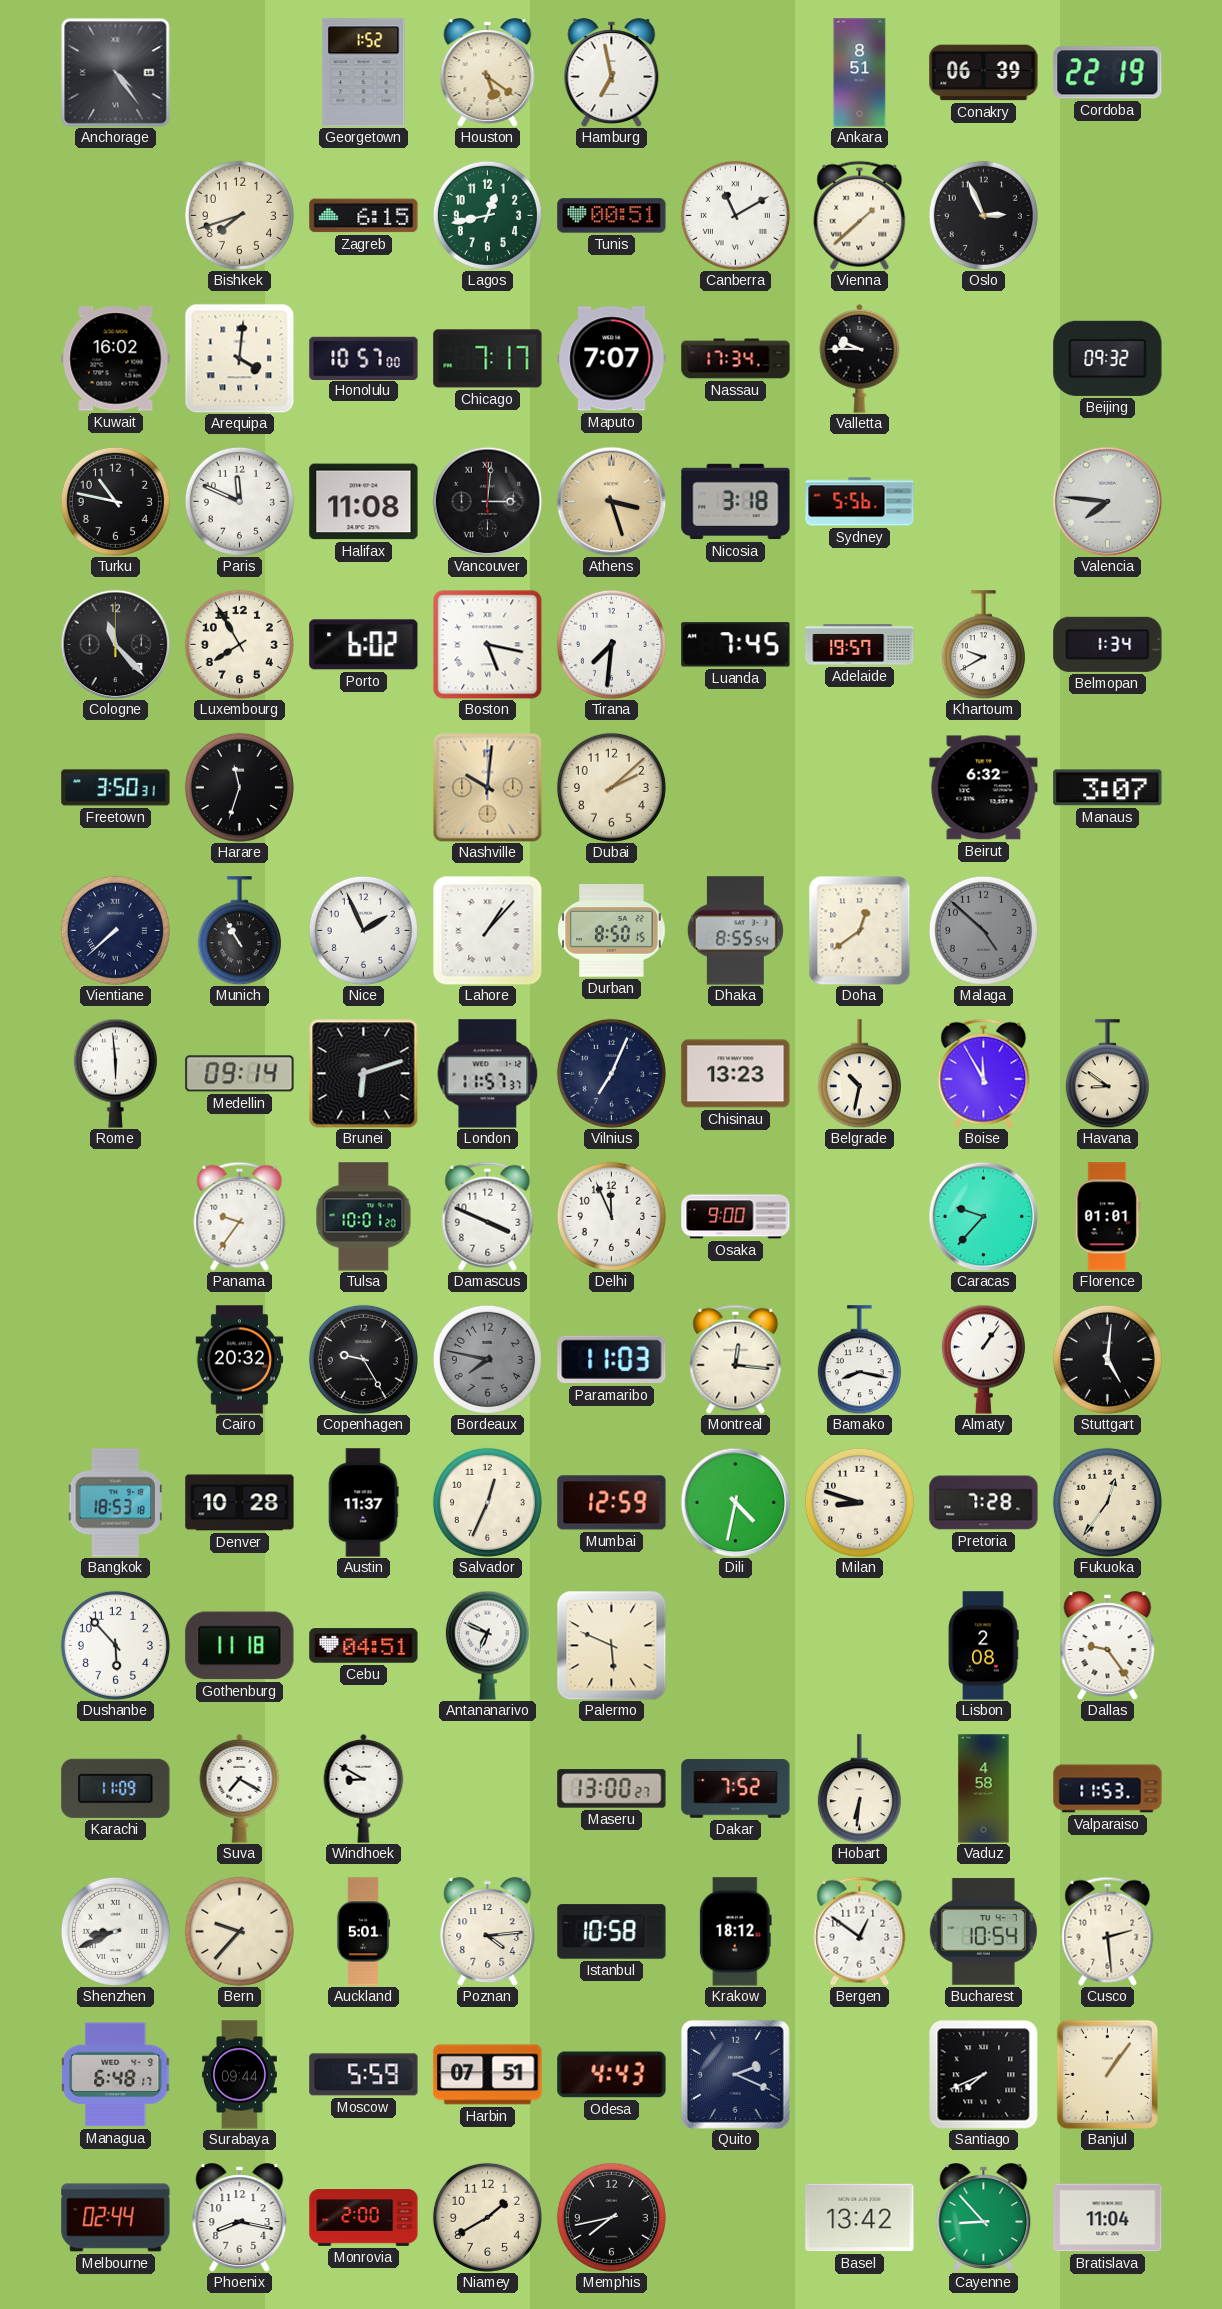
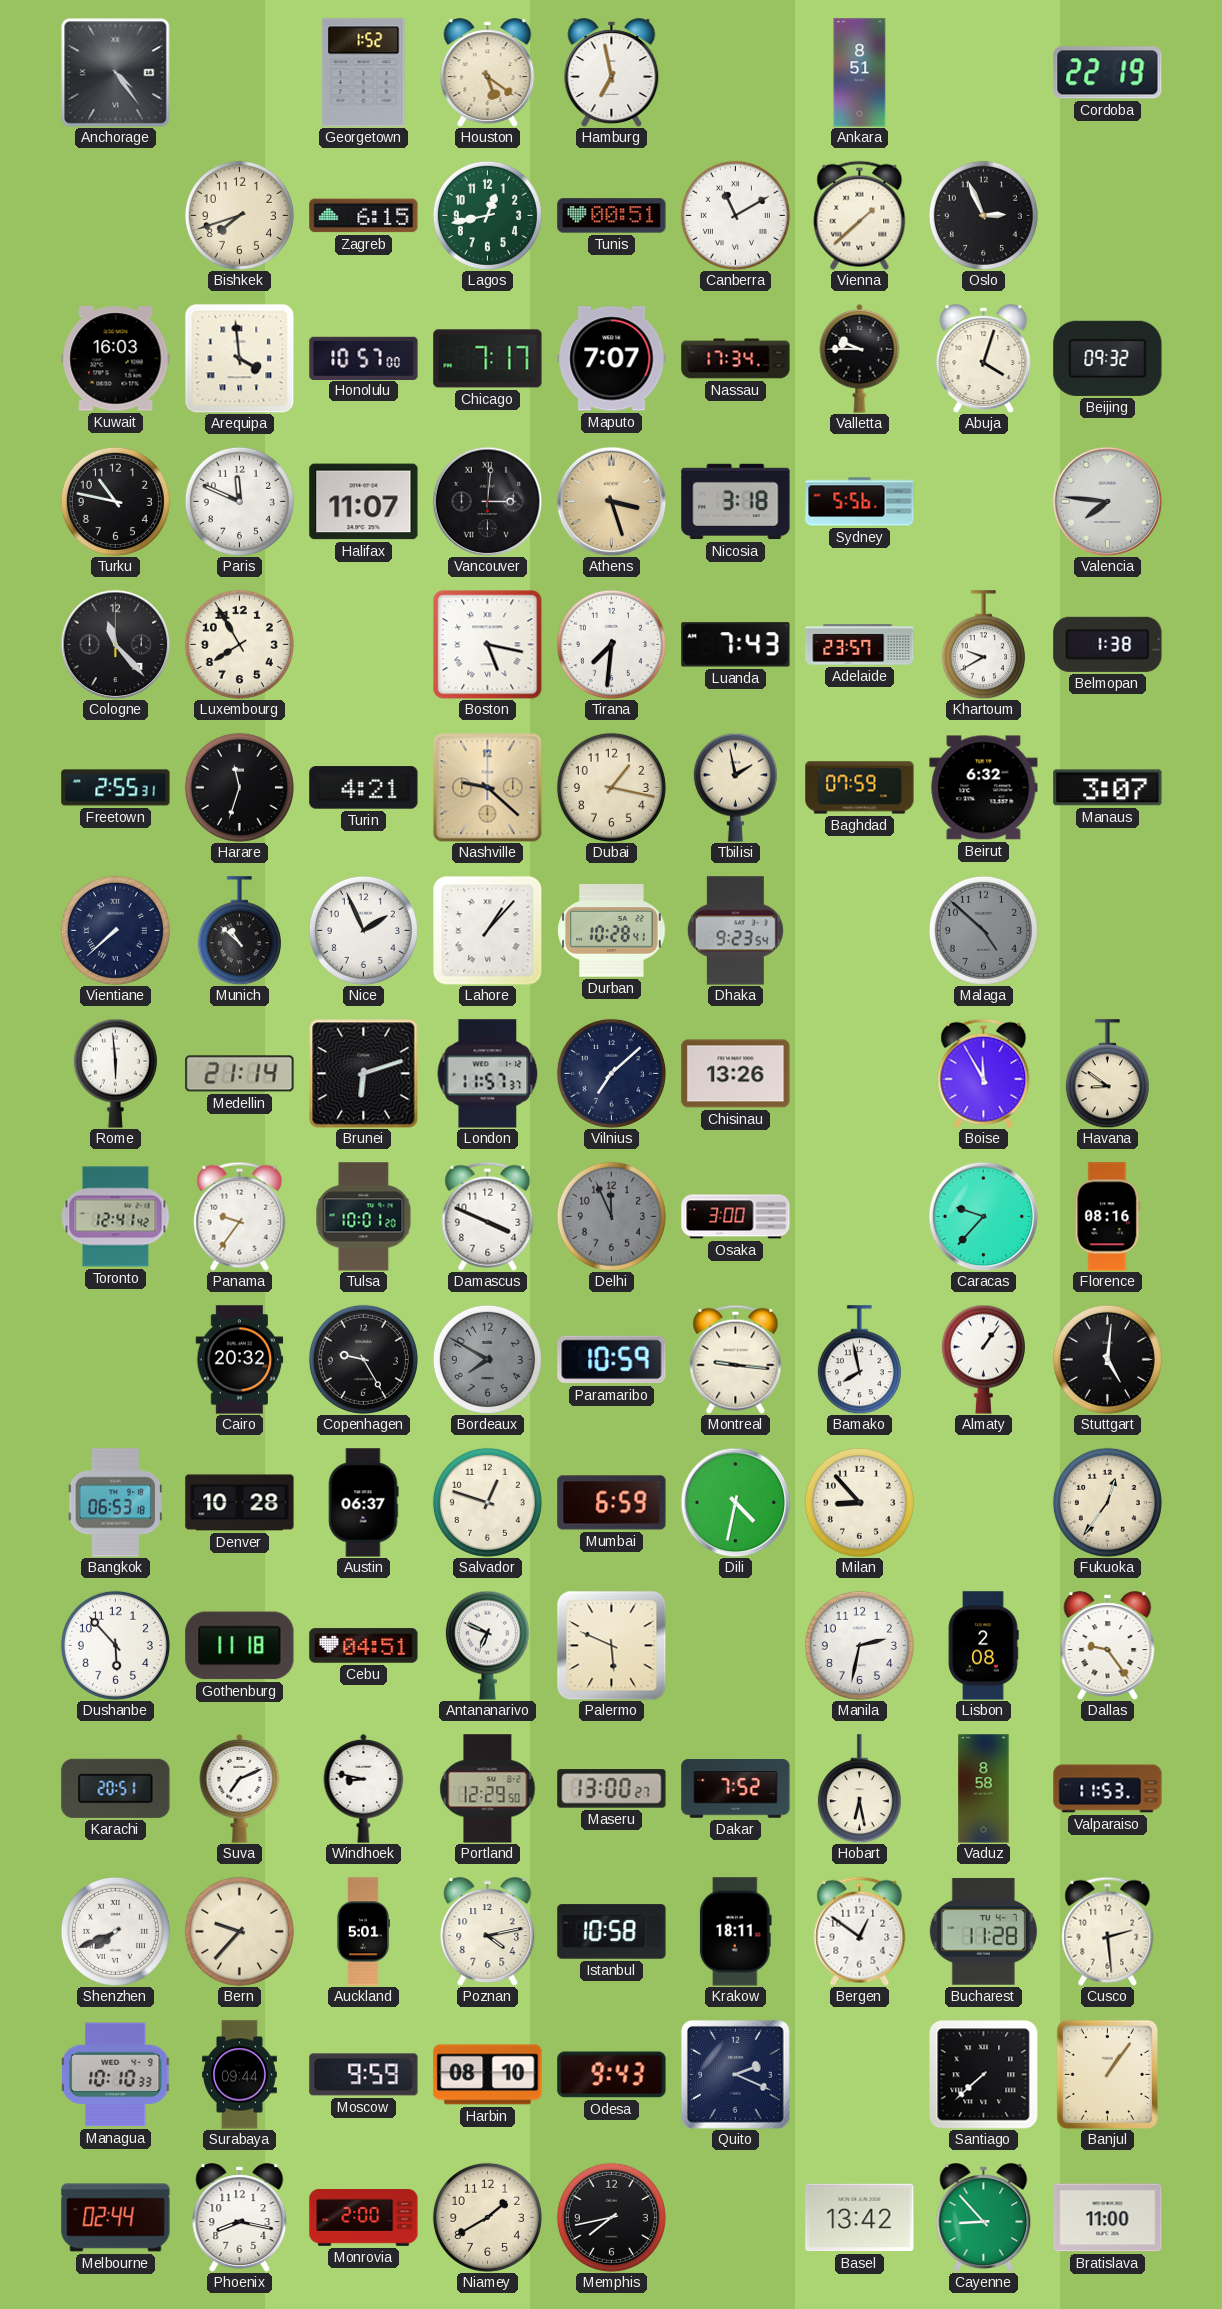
Conakry: 06:39 -> none (984, 73)
Kuwait: 16:02 -> 16:03 (116, 359)
Arequipa: 4:01 -> 3:59 (239, 358)
Abuja: none -> 4:03 (984, 358)
Halifax: 11:08 -> 11:07 (364, 502)
Porto: 6:02 -> none (364, 645)
Luanda: 7:45 -> 7:43 (736, 645)
Adelaide: 19:57 -> 23:57 (860, 645)
Belmopan: 1:34 -> 1:38 (1108, 644)
Freetown: 3:50 -> 2:55 (116, 788)
Turin: none -> 4:21 (364, 788)
Nashville: 10:01 -> 9:22 (487, 787)
Dubai: 2:08 -> 1:17 (611, 787)
Tbilisi: none -> 1:58 (735, 787)
Baghdad: none -> 07:59 (860, 788)
Munich: 10:55 -> 10:52 (239, 931)
Durban: 8:50 -> 10:28 (612, 931)
Dhaka: 8:55 -> 9:23 (735, 931)
Doha: 12:39 -> none (860, 930)
Medellin: 09:14 -> 21:14 (240, 1074)
Vilnius: 7:04 -> 7:08 (611, 1073)
Chisinau: 13:23 -> 13:26 (736, 1074)
Belgrade: 10:32 -> none (859, 1074)
Toronto: none -> 12:41 (115, 1217)
Delhi dial: white -> grey (611, 1216)
Osaka: 9:00 -> 3:00 (736, 1217)
Florence: 01:01 -> 08:16 (1108, 1217)
Bordeaux: 7:47 -> 7:50 (487, 1359)
Paramaribo: 11:03 -> 10:59 (612, 1360)
Montreal: 12:16 -> 9:16 (736, 1359)
Bamako: 8:17 -> 7:58 (859, 1360)
Bangkok: 18:53 -> 06:53 (115, 1503)
Austin: 11:37 -> 06:37 (363, 1503)
Salvador: 12:34 -> 12:48 (487, 1502)
Mumbai: 12:59 -> 6:59 (612, 1503)
Milan: 8:48 -> 8:53 (859, 1502)
Pretoria: 7:28 -> none (984, 1503)
Manila: none -> 2:32 (859, 1645)
Karachi: 11:09 -> 20:51 (116, 1788)
Suva: 7:20 -> 7:11 (240, 1788)
Windhoek: 8:50 -> 8:47 (364, 1788)
Portland: none -> 12:29 (488, 1789)
Hobart: 6:31 -> 6:28 (859, 1789)
Vaduz: 4:58 -> 8:58 (984, 1789)
Shenzhen: 8:41 -> 7:41 (115, 1931)
Poznan: 4:14 -> 4:13 (488, 1931)
Krakow: 18:12 -> 18:11 (735, 1932)
Bucharest: 10:54 -> 11:28 (983, 1932)
Managua: 6:48 -> 10:10 (116, 2075)
Moscow: 5:59 -> 9:59 (364, 2075)
Harbin: 07:51 -> 08:10 (488, 2075)
Odesa: 4:43 -> 9:43 (612, 2075)
Santiago: 7:41 -> 7:38 (983, 2074)
Bratislava: 11:04 -> 11:00 (1108, 2218)
